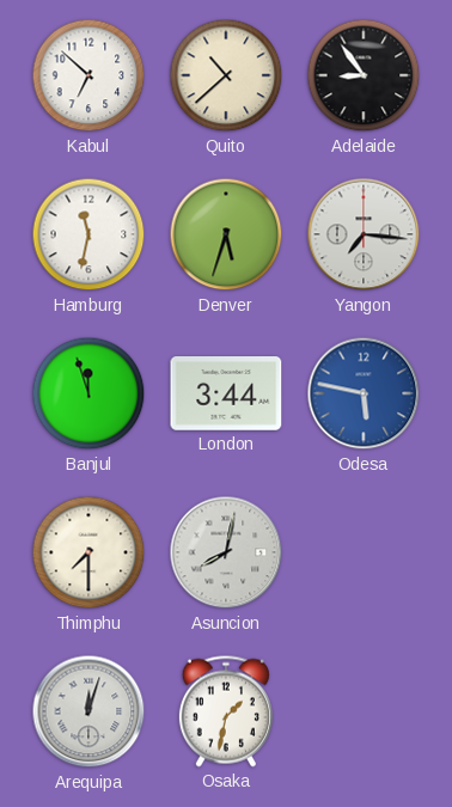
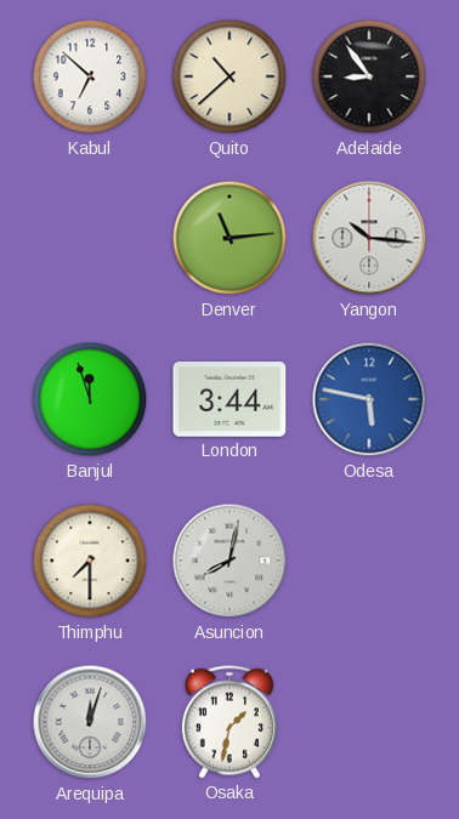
Hamburg: 11:32 -> none (88, 234)
Denver: 5:33 -> 11:14 (229, 238)
Yangon: 7:16 -> 10:16 (369, 238)
